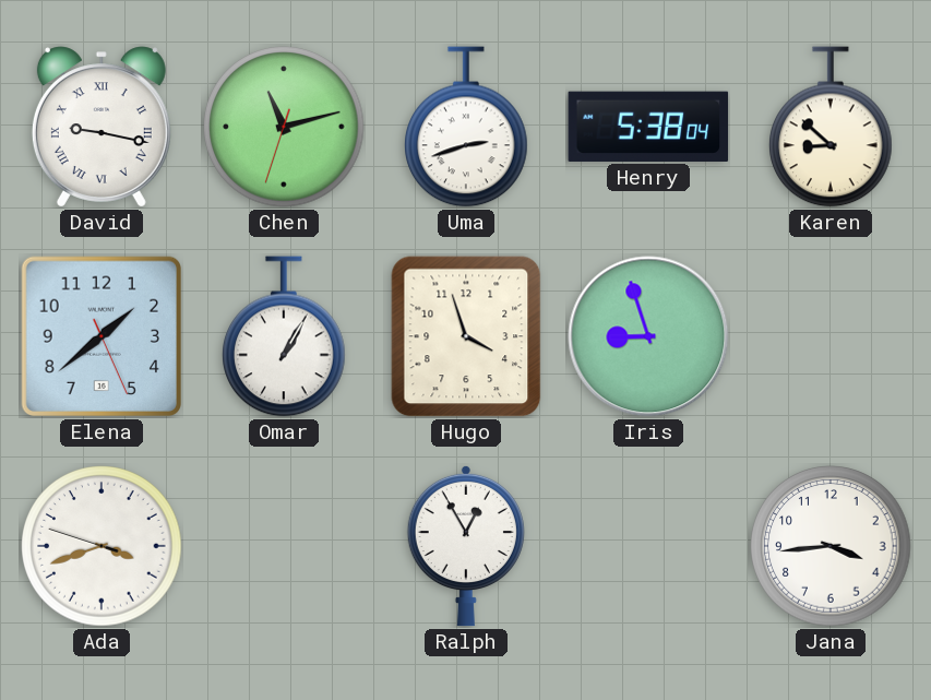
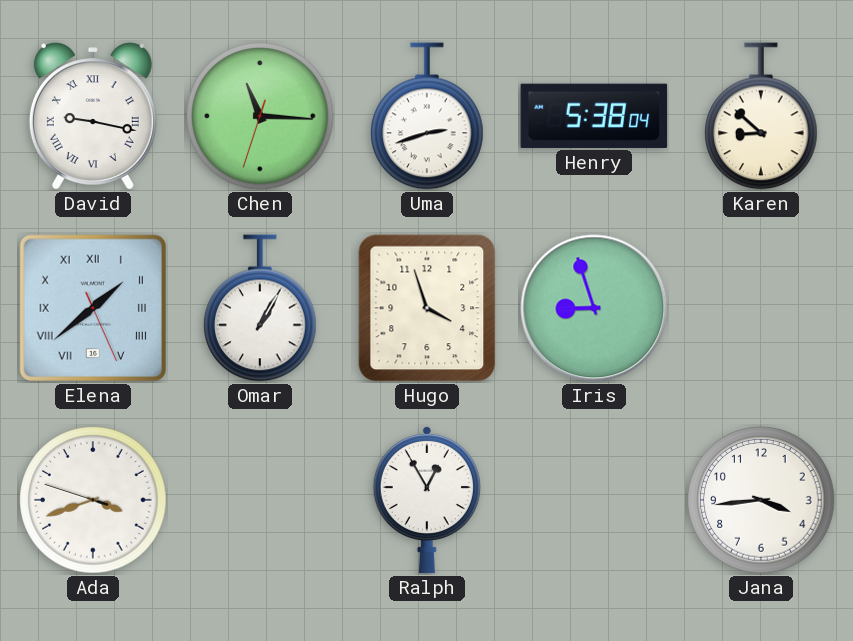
Chen: 11:12 -> 11:15 (260, 116)
Elena numerals: Arabic -> Roman (92, 307)
